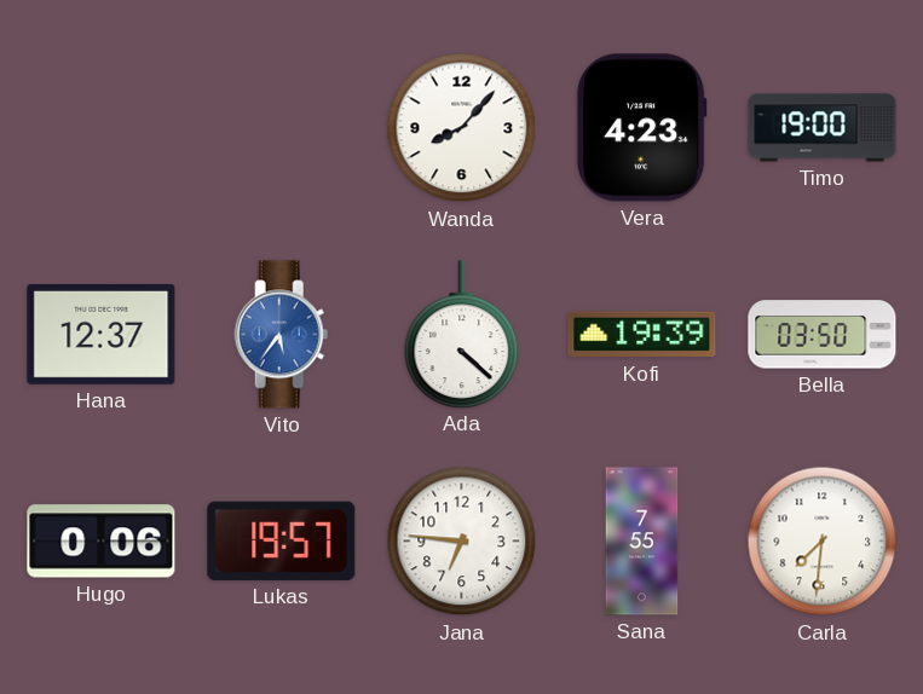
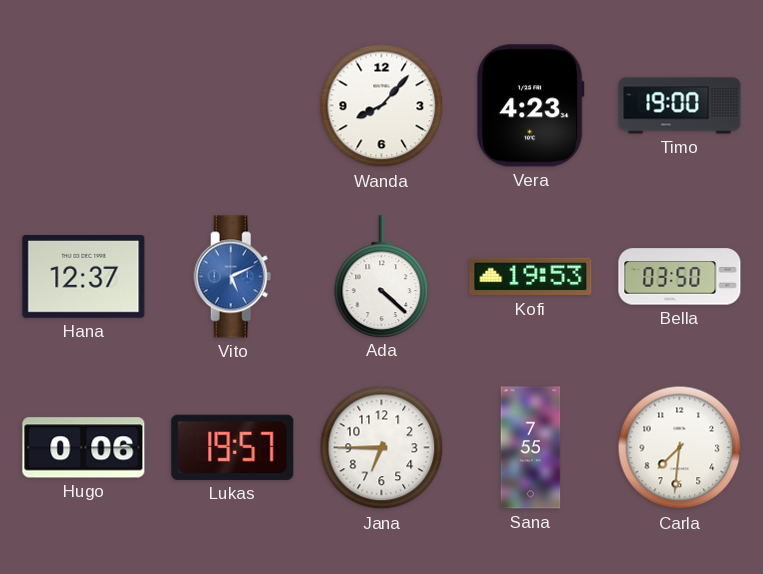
Vito: 5:36 -> 5:11 (233, 277)
Kofi: 19:39 -> 19:53 (531, 277)
Jana: 6:46 -> 6:45 (382, 448)
